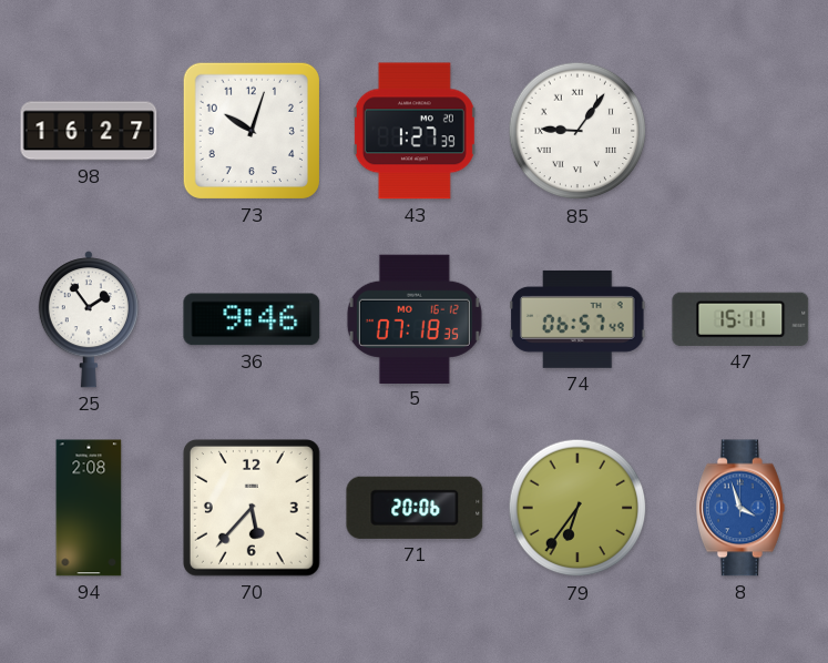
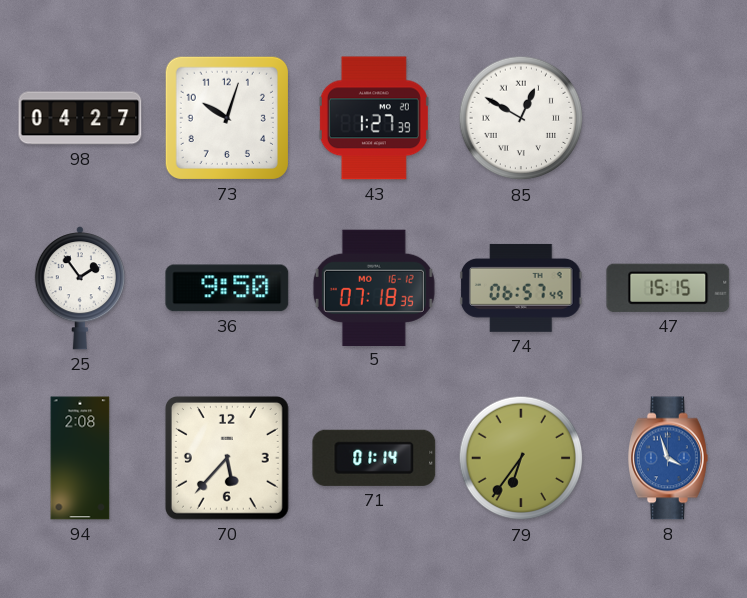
98: 16:27 -> 04:27 (80, 118)
85: 9:06 -> 12:50 (521, 118)
36: 9:46 -> 9:50 (227, 288)
47: 15:11 -> 15:15 (668, 288)
71: 20:06 -> 01:14 (374, 458)
